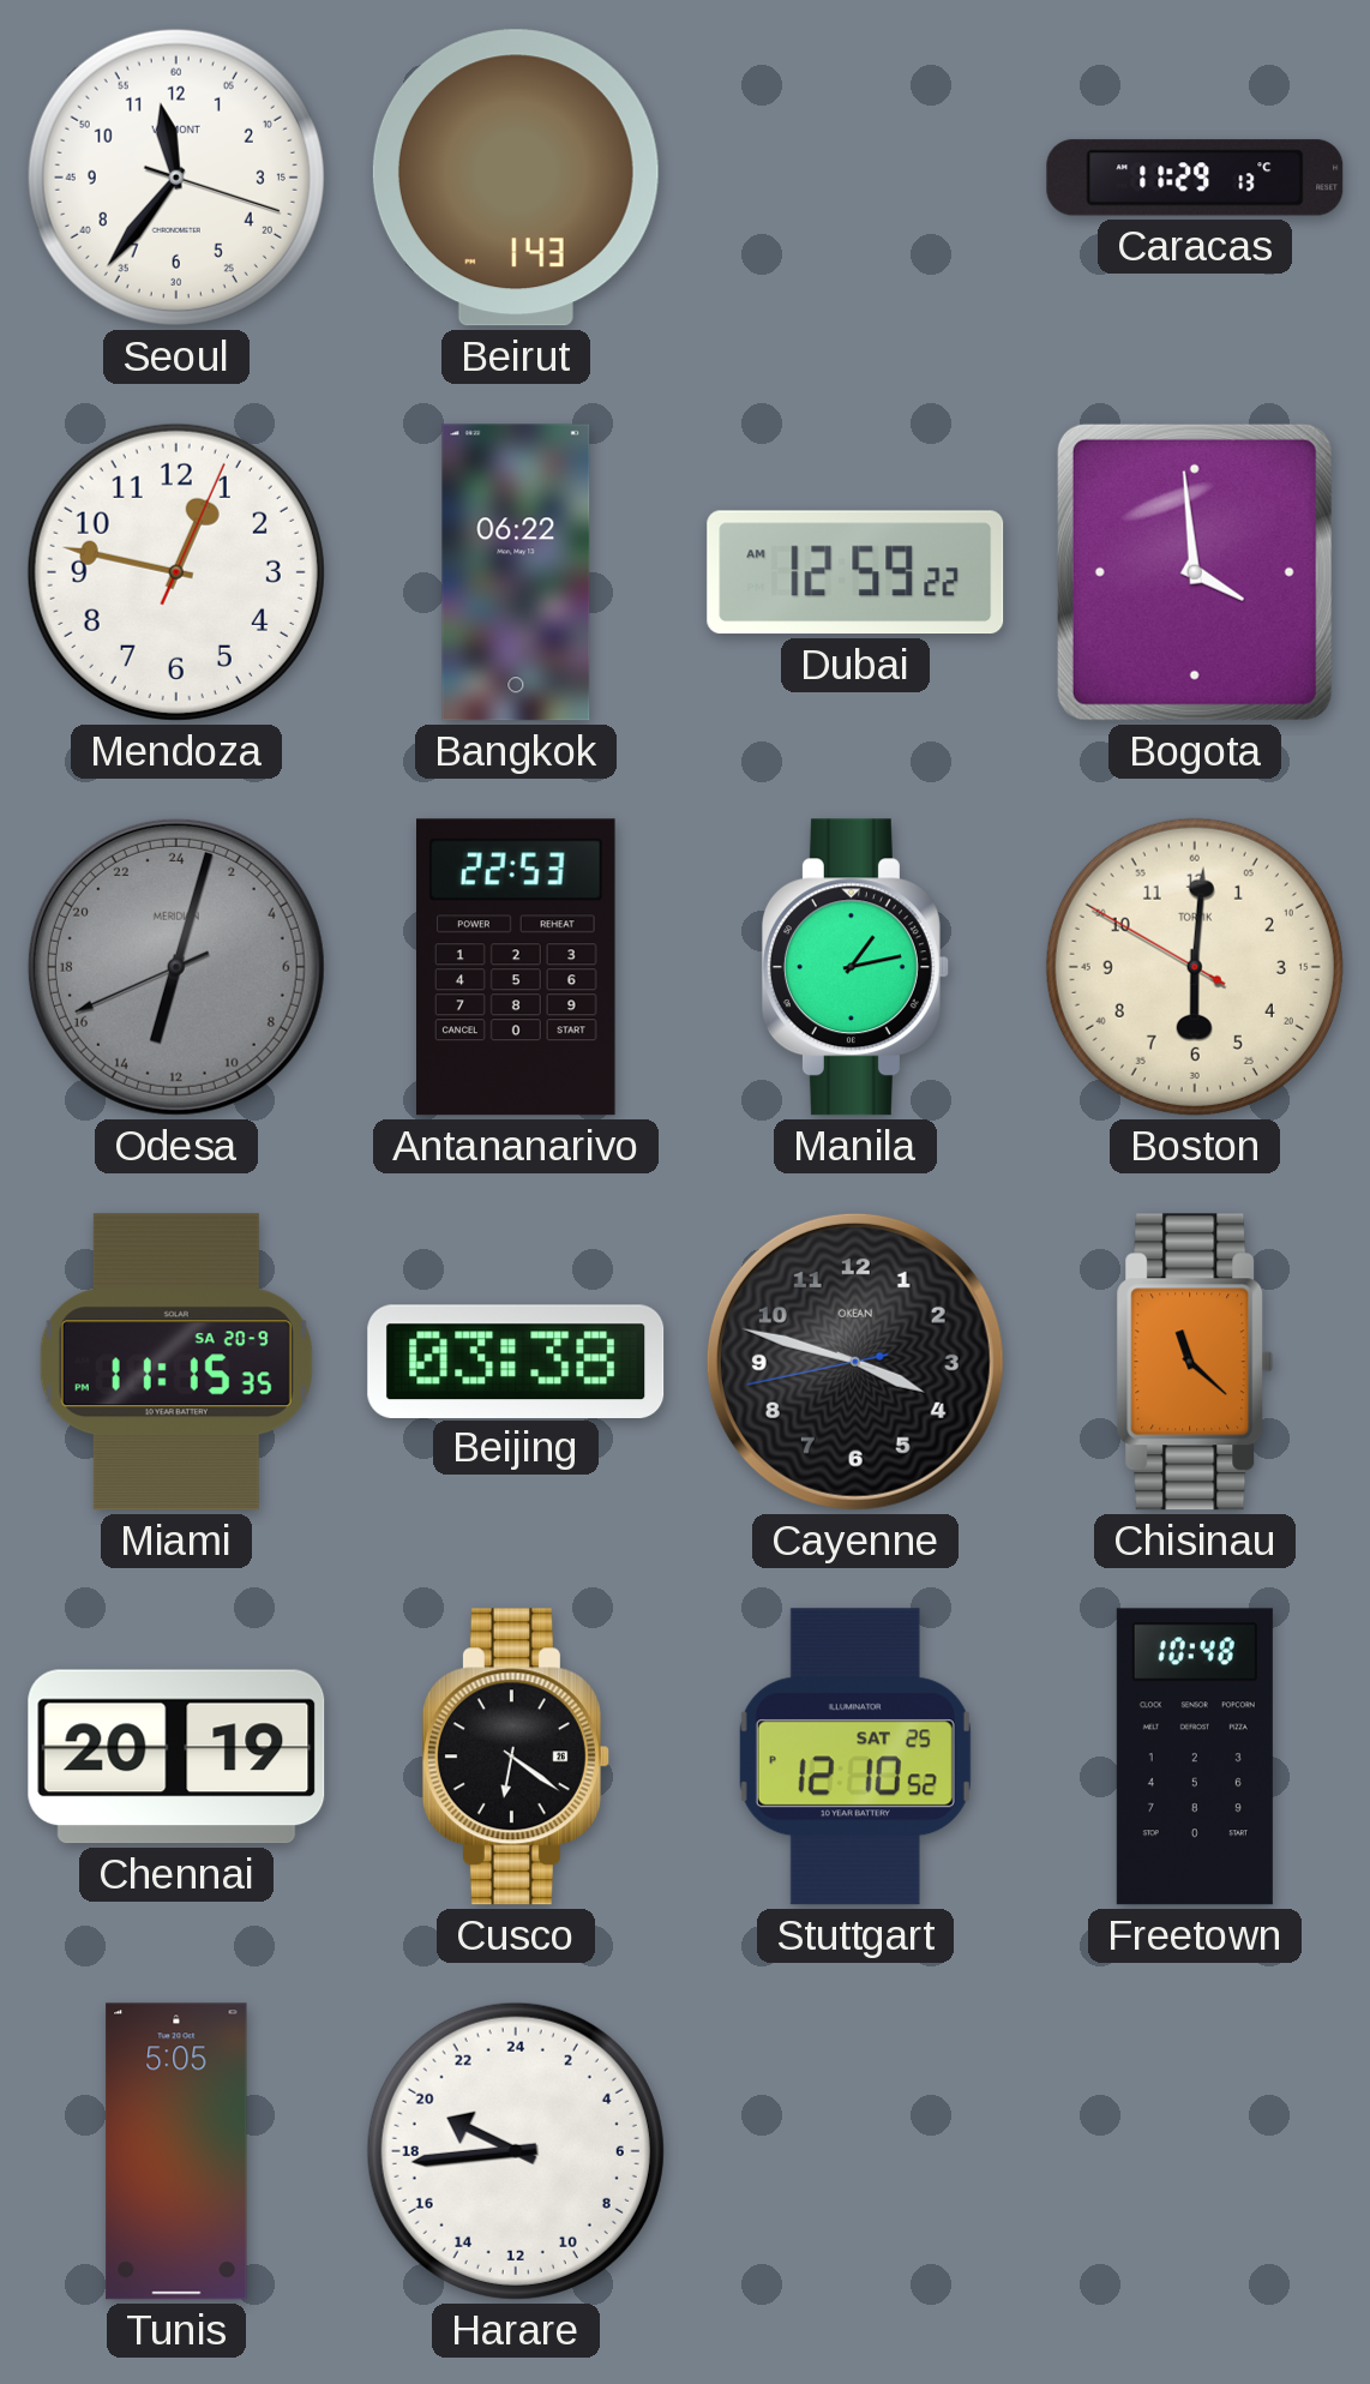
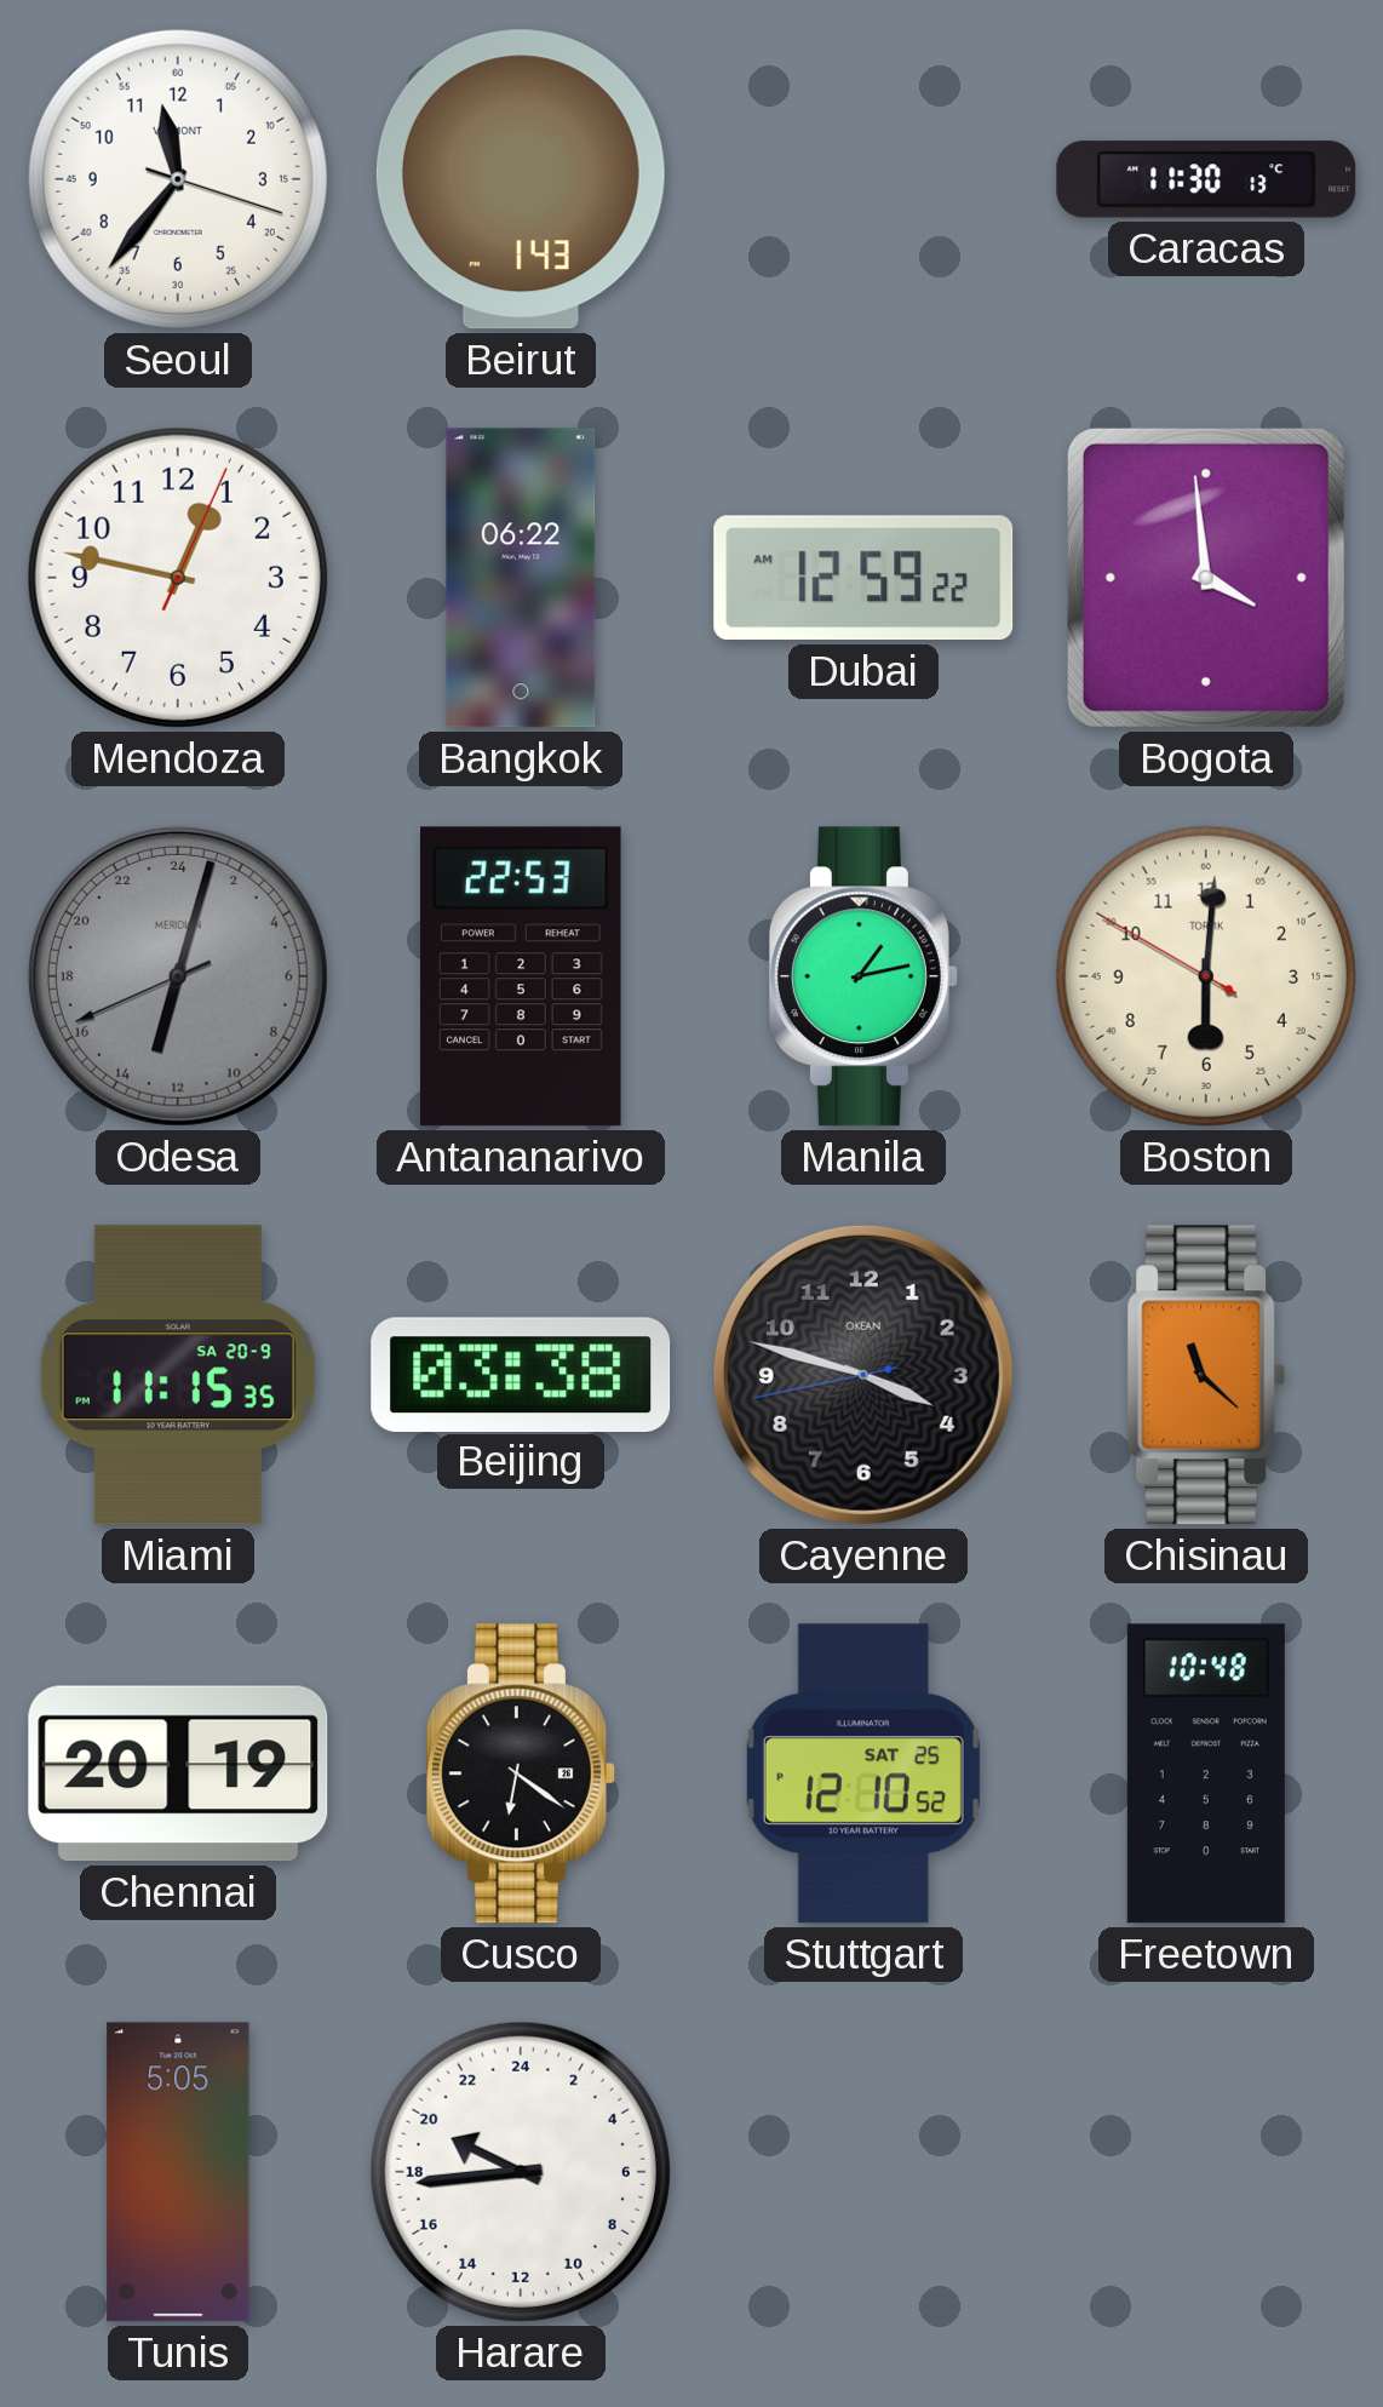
Caracas: 11:29 -> 11:30 (1206, 179)
